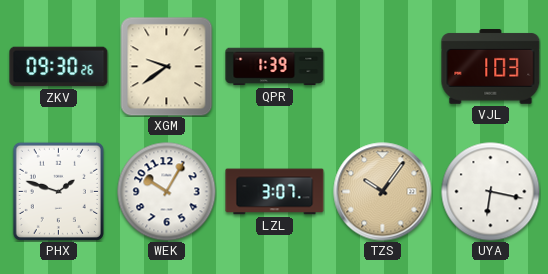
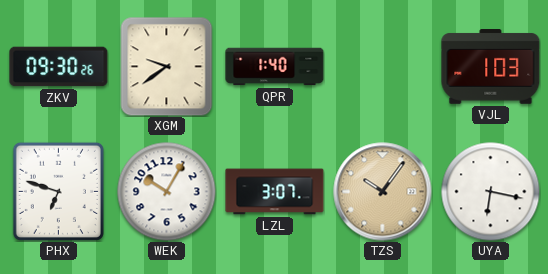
QPR: 1:39 -> 1:40 (275, 67)
PHX: 1:48 -> 6:48 (58, 191)
